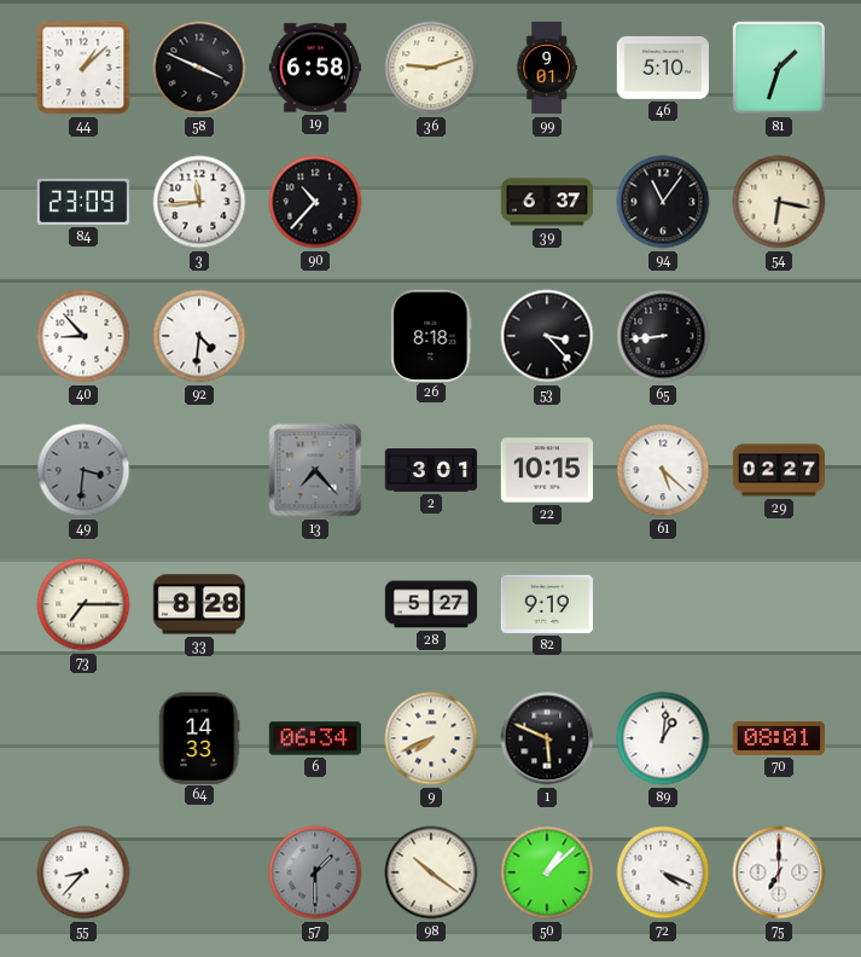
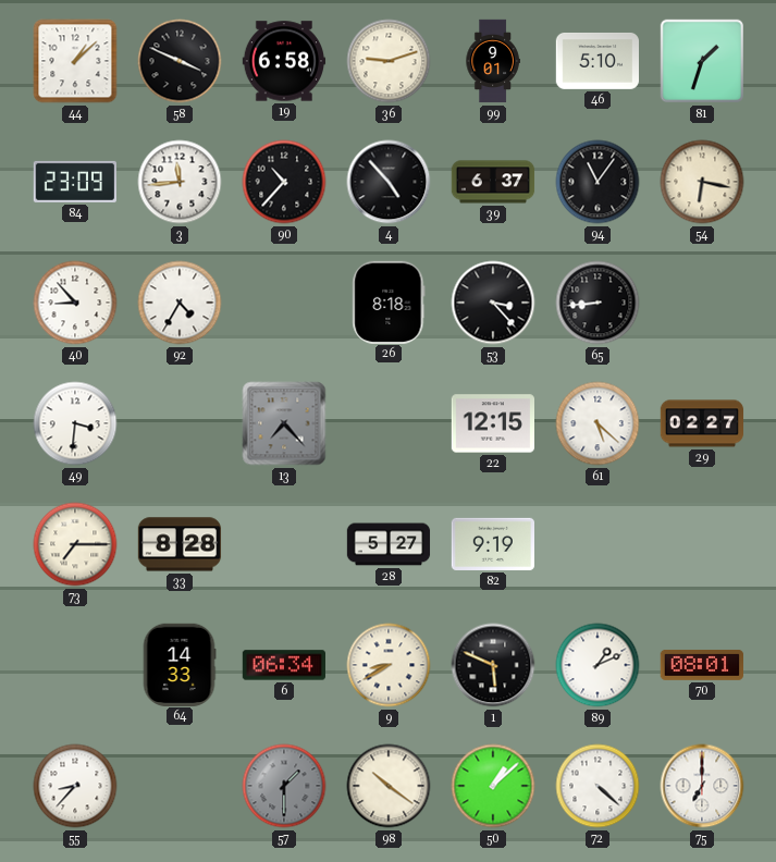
4: none -> 4:53 (389, 182)
92: 4:31 -> 4:35 (180, 303)
49 dial: grey -> white (75, 423)
2: 3:01 -> none (431, 470)
22: 10:15 -> 12:15 (492, 423)
9: 7:41 -> 8:40 (389, 665)
89: 1:01 -> 1:11 (598, 665)
72: 4:19 -> 4:22 (598, 786)
